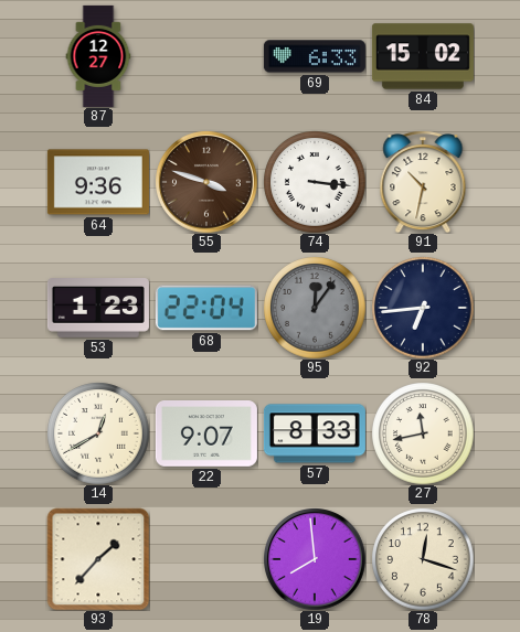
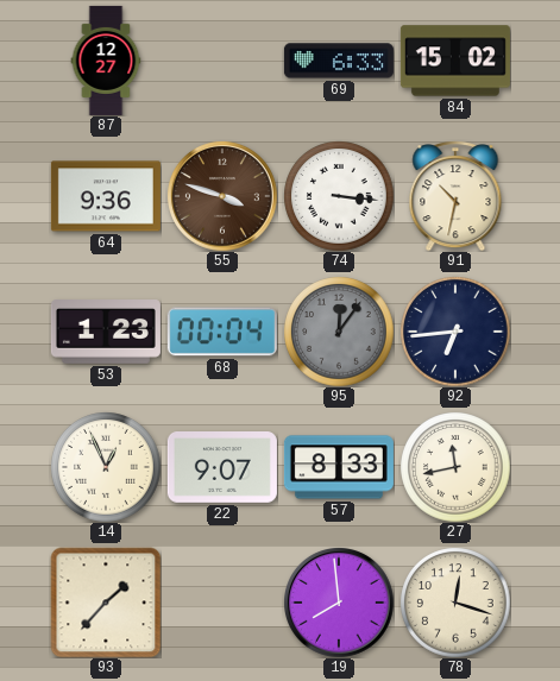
68: 22:04 -> 00:04 (222, 332)
14: 12:40 -> 12:56 (106, 467)
